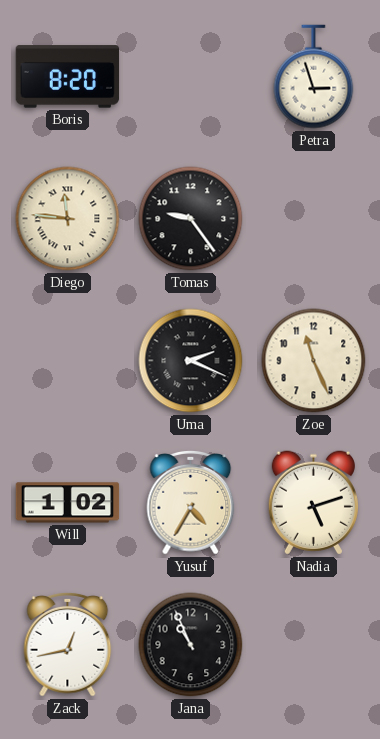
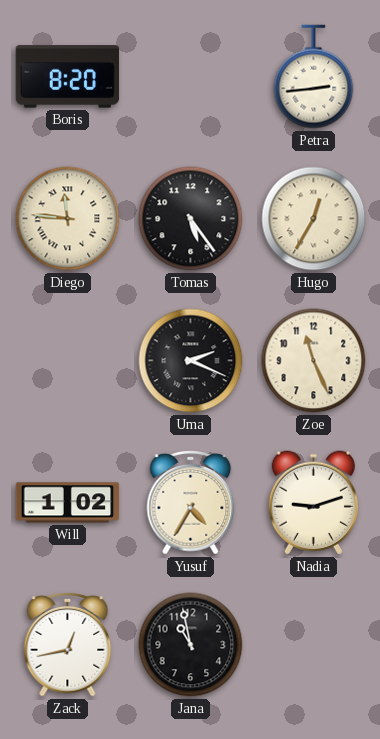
Petra: 2:57 -> 2:44 (314, 77)
Tomas: 9:24 -> 5:24 (191, 219)
Hugo: none -> 12:35 (314, 219)
Nadia: 5:12 -> 9:12 (313, 503)
Jana: 10:56 -> 10:58 (191, 645)
